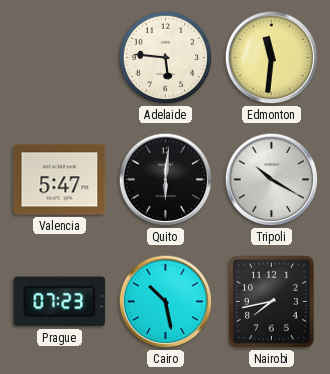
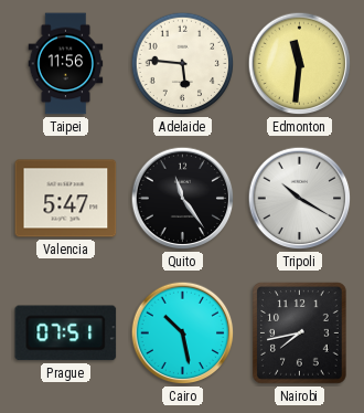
Taipei: none -> 11:56 (66, 64)
Quito: 6:01 -> 11:24 (183, 199)
Prague: 07:23 -> 07:51 (66, 333)
